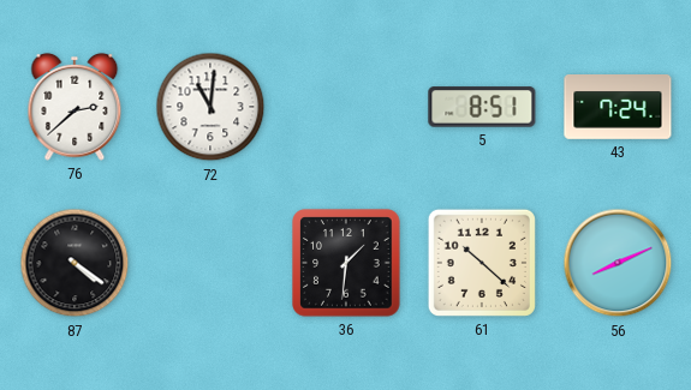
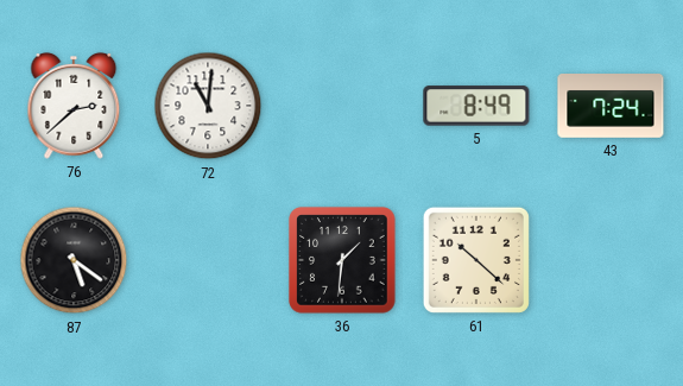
5: 8:51 -> 8:49 (476, 106)
87: 4:21 -> 5:21 (74, 260)
56: 8:11 -> none (618, 263)
